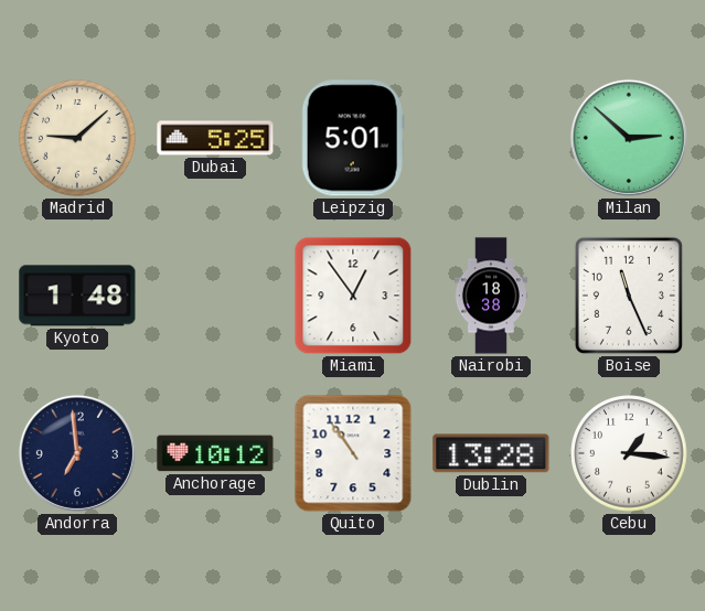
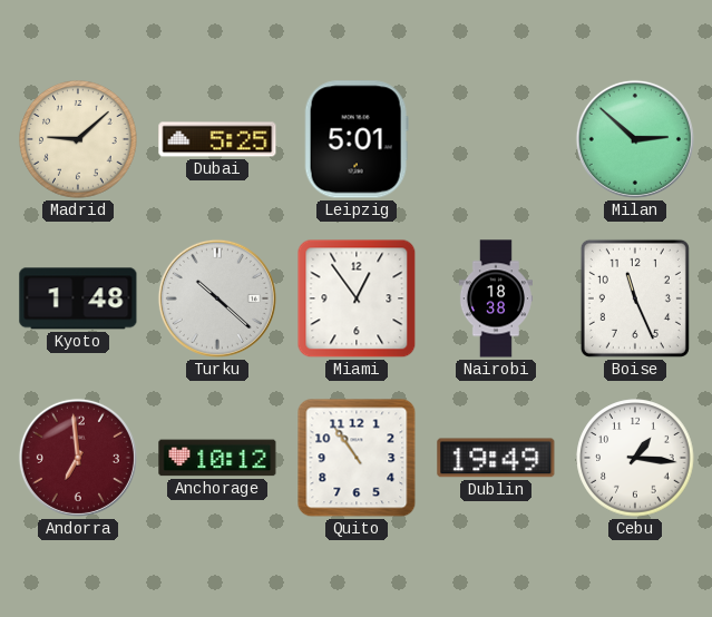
Turku: none -> 10:22 (217, 298)
Andorra dial: navy -> burgundy (78, 458)
Dublin: 13:28 -> 19:49 (496, 458)
